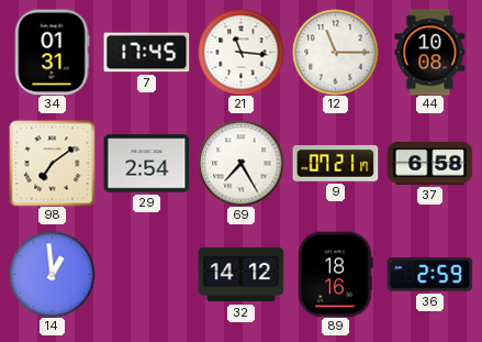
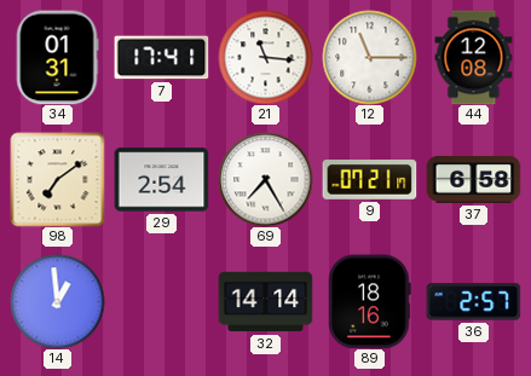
7: 17:45 -> 17:41 (161, 58)
44: 10:08 -> 12:08 (474, 57)
32: 14:12 -> 14:14 (265, 302)
36: 2:59 -> 2:57 (473, 302)
